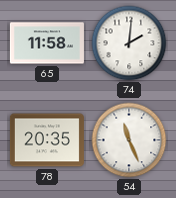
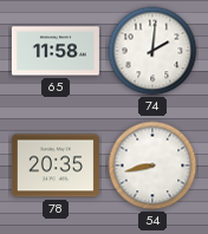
54: 11:26 -> 8:43 (152, 165)
